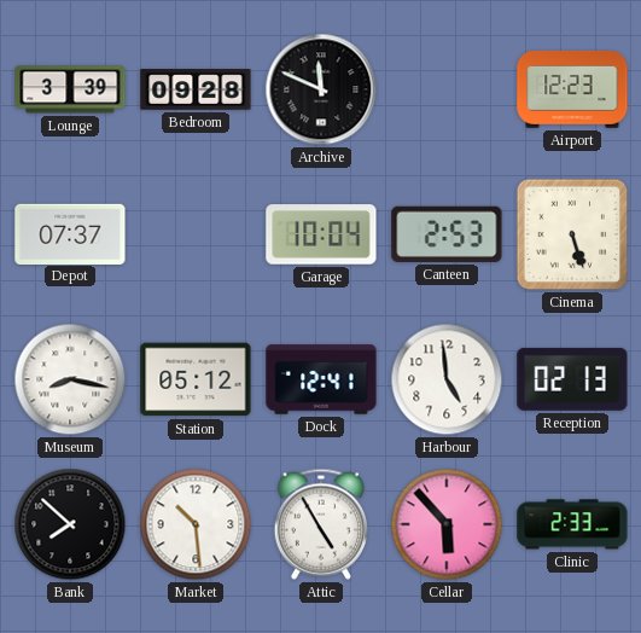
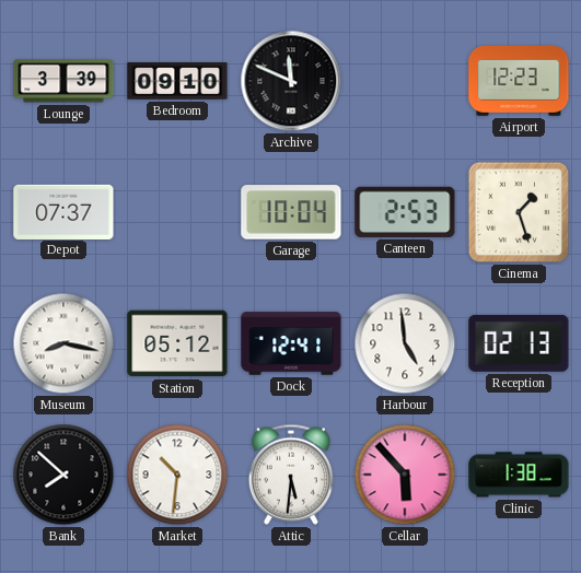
Bedroom: 09:28 -> 09:10 (177, 81)
Cinema: 5:27 -> 1:27 (519, 212)
Market: 10:29 -> 10:31 (177, 475)
Attic: 4:55 -> 5:31 (291, 475)
Clinic: 2:33 -> 1:38 (519, 475)
